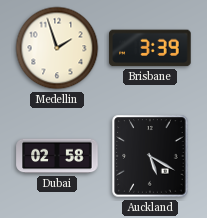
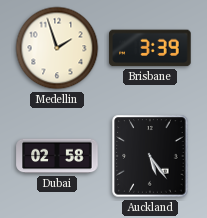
Auckland: 5:20 -> 5:24 (150, 156)
